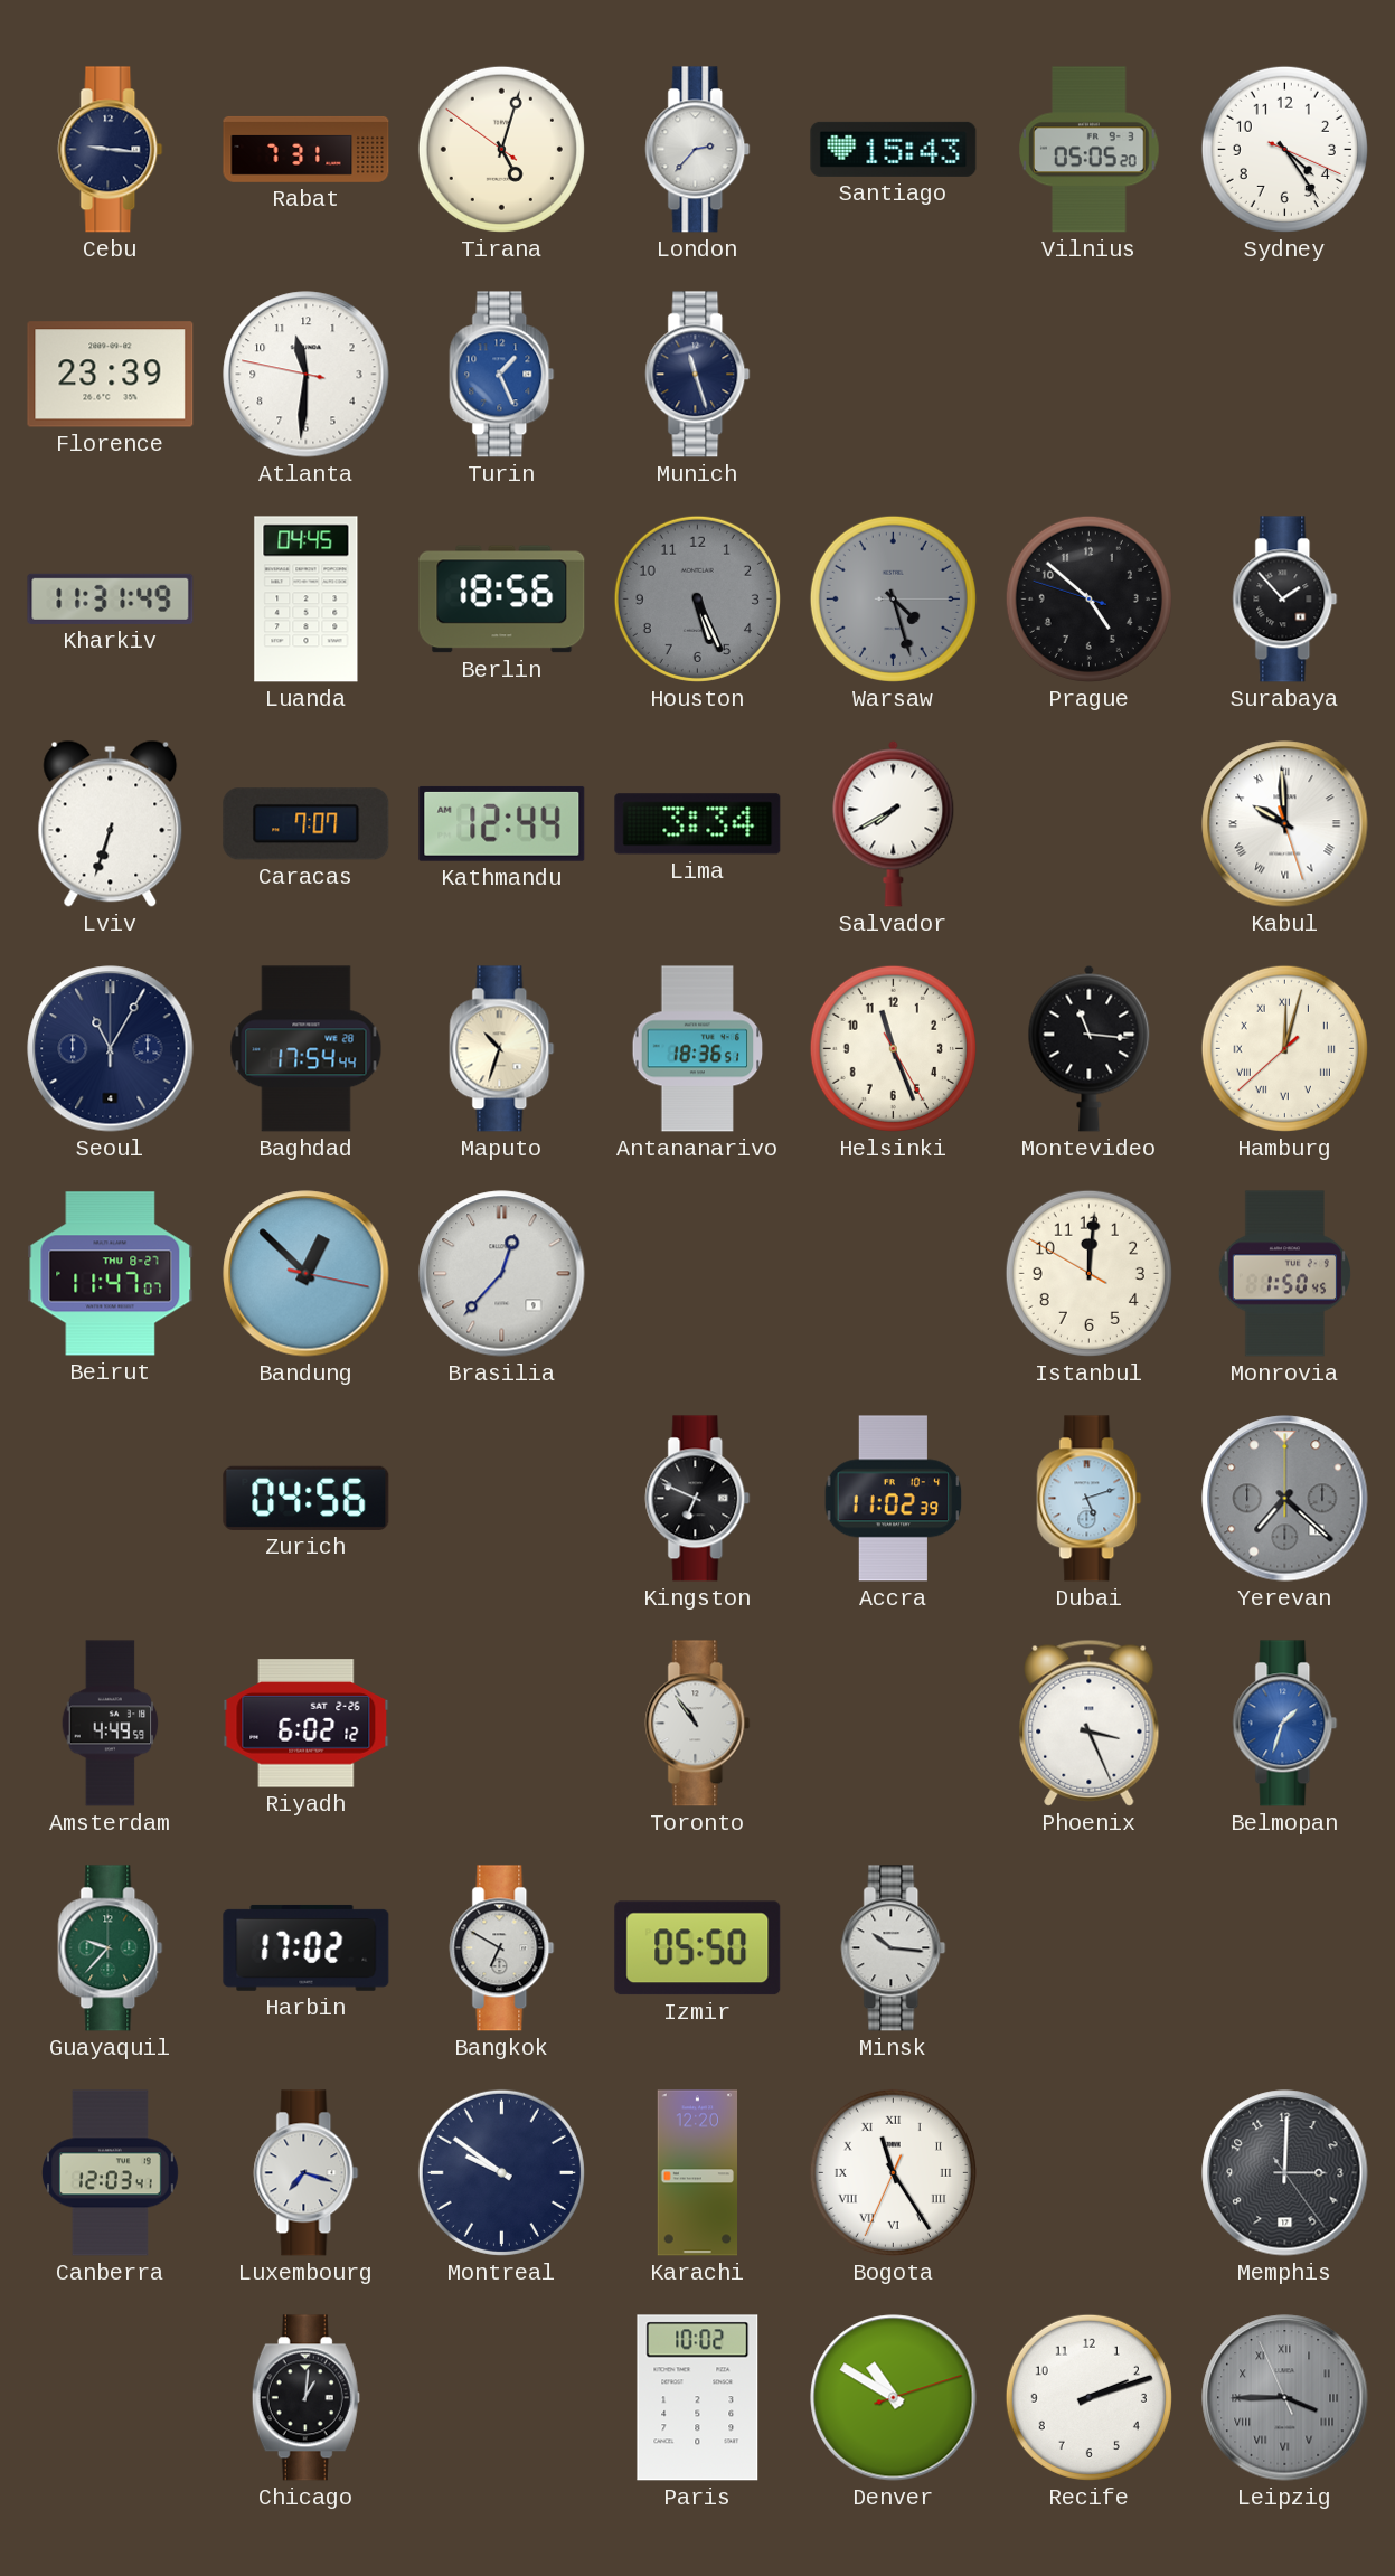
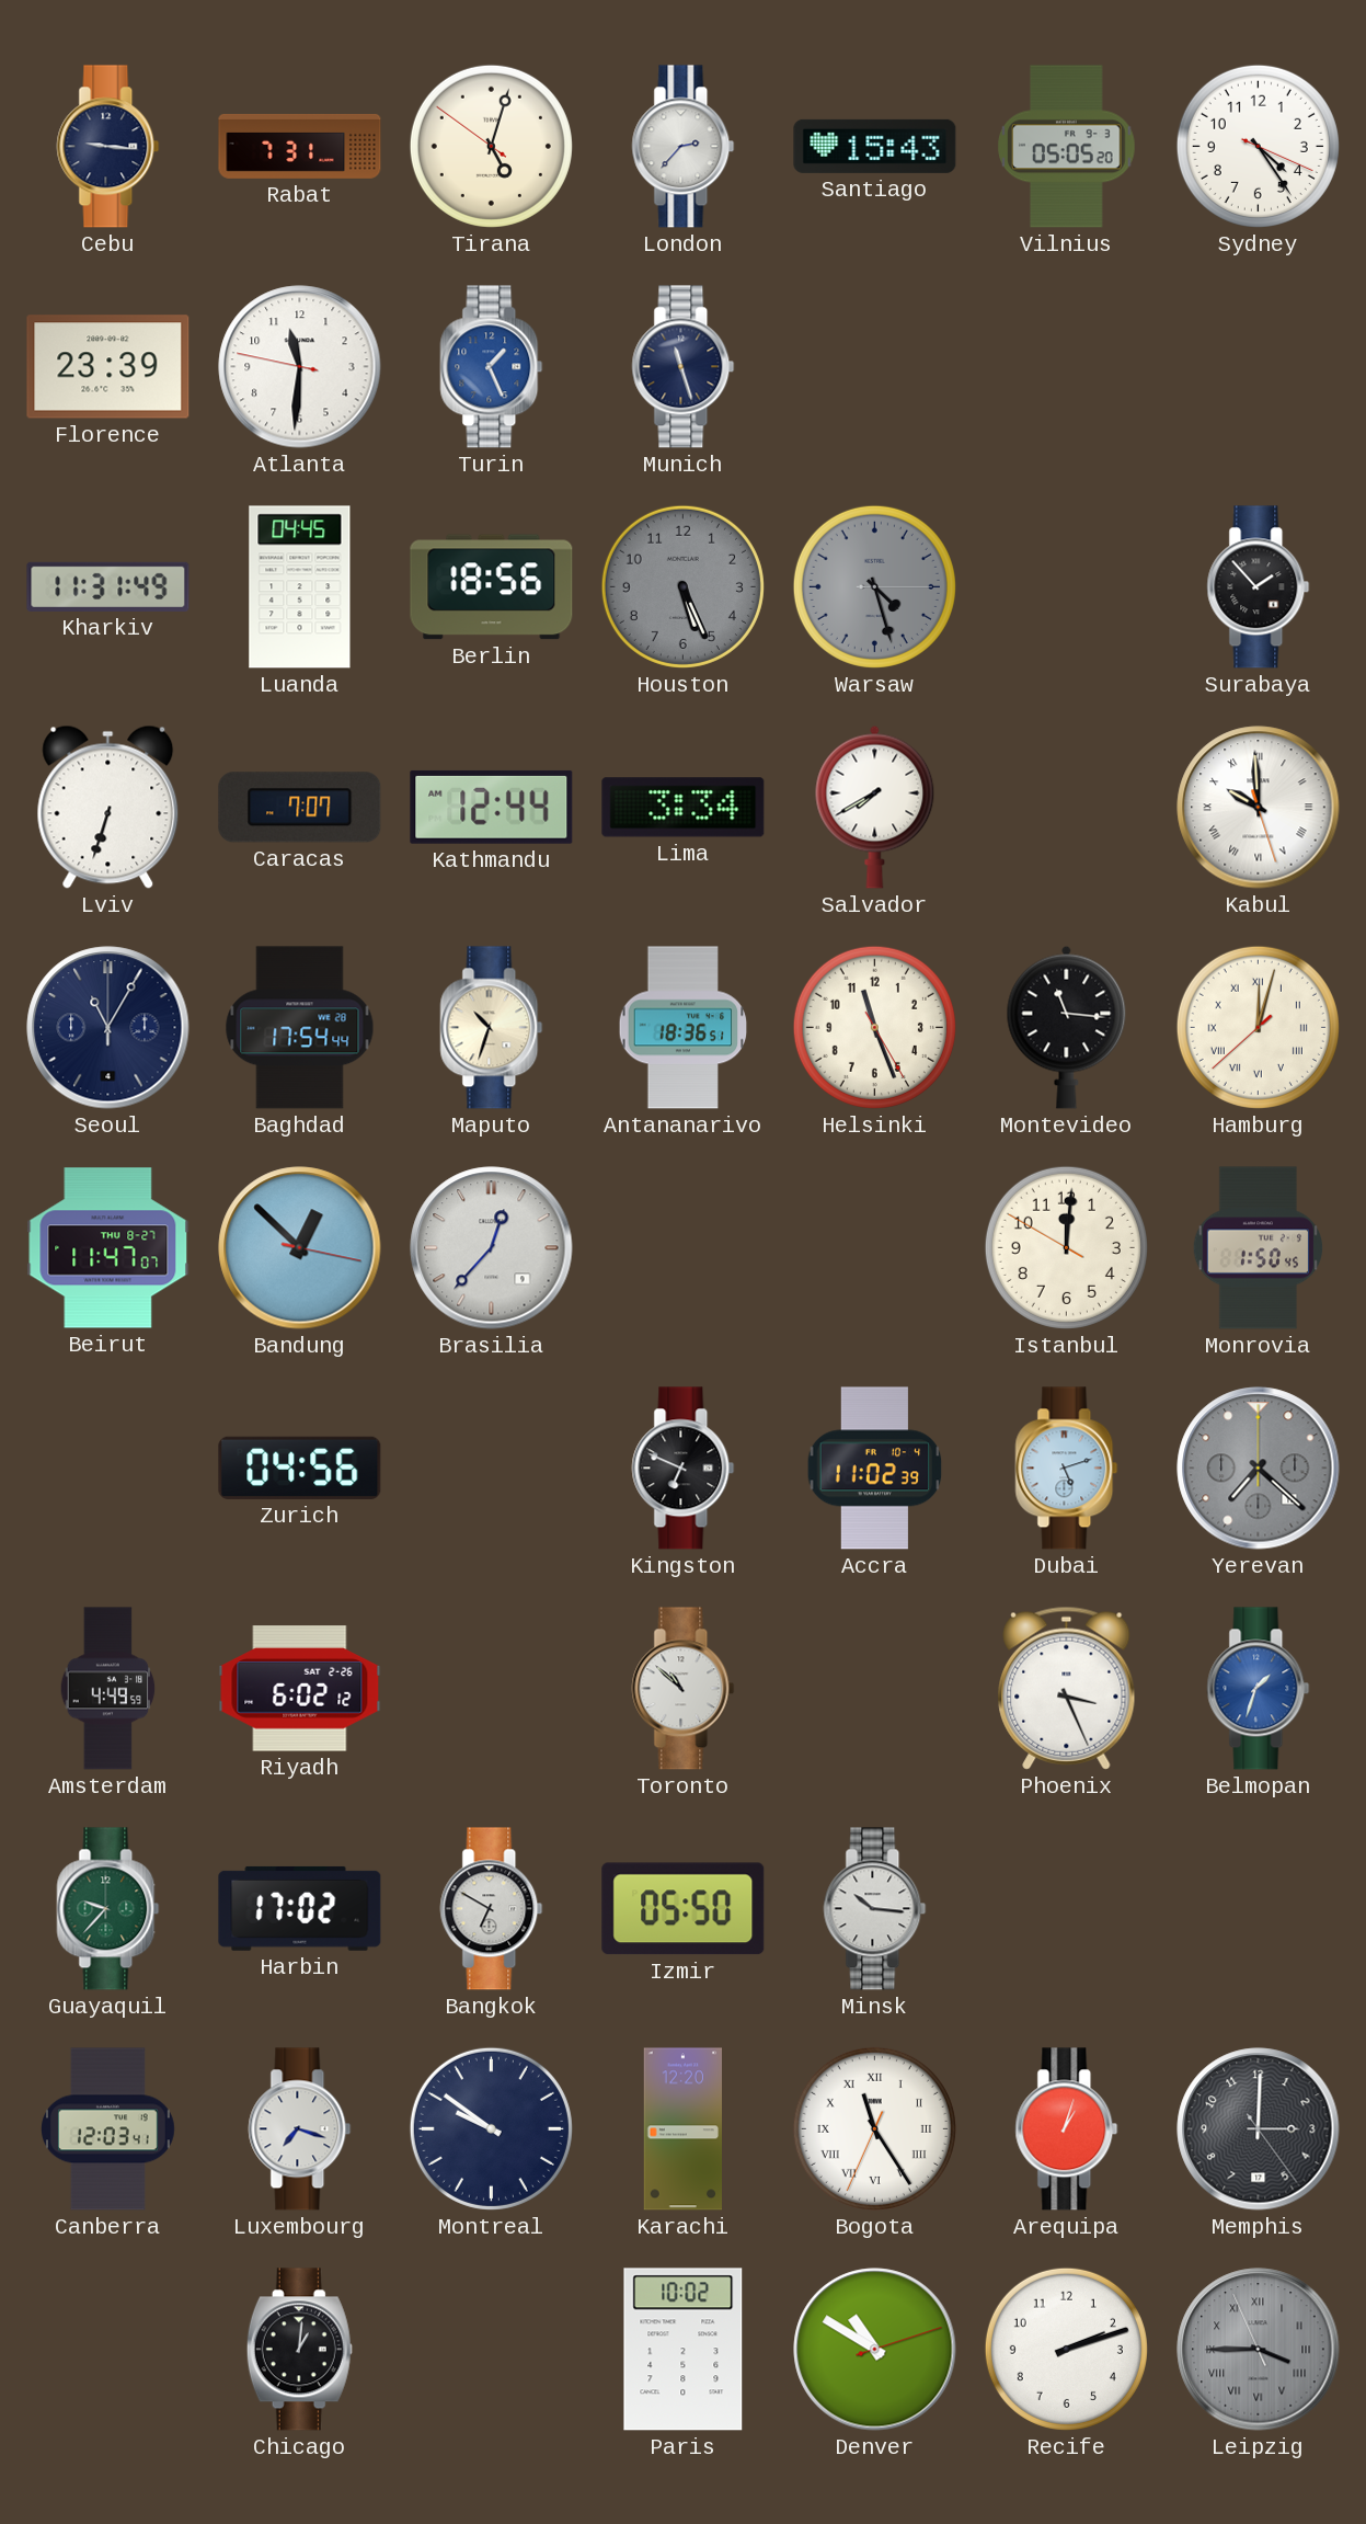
Prague: 4:51 -> none (1088, 598)
Toronto: 10:54 -> 10:52 (684, 1689)
Arequipa: none -> 1:03 (1067, 2129)
